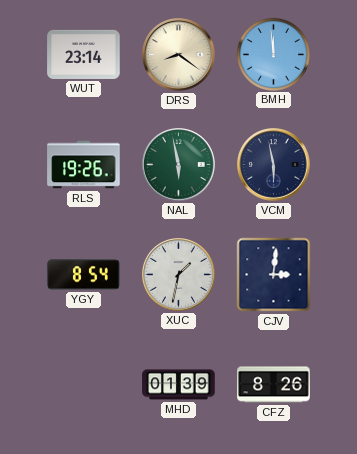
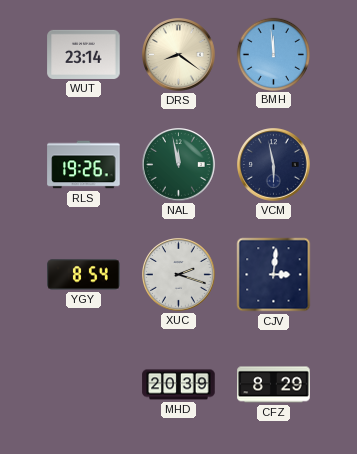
NAL: 5:58 -> 11:58 (179, 165)
XUC: 1:32 -> 2:18 (179, 275)
MHD: 01:39 -> 20:39 (179, 385)
CFZ: 8:26 -> 8:29 (274, 385)
